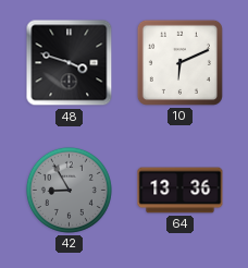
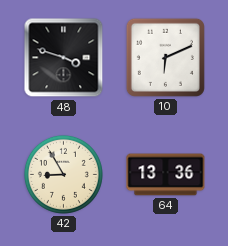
42 dial: grey -> cream (63, 174)
